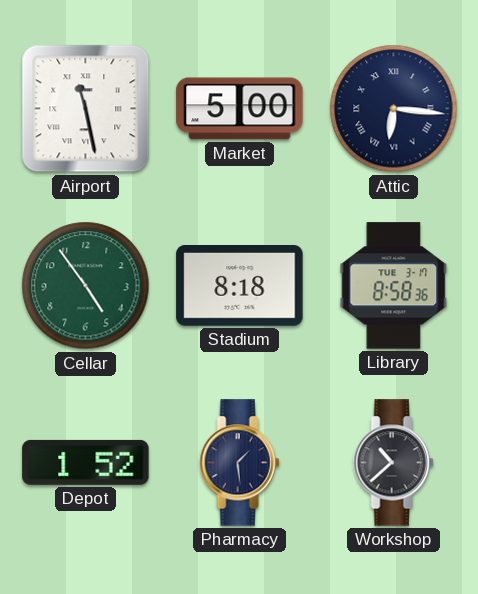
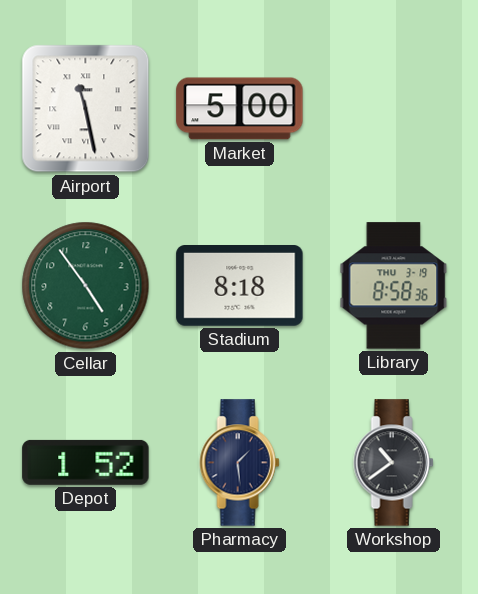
Attic: 6:16 -> none (394, 109)
Library date: TUE 3-17 -> THU 3-19 (394, 286)
Workshop: 10:38 -> 10:39 (394, 463)
